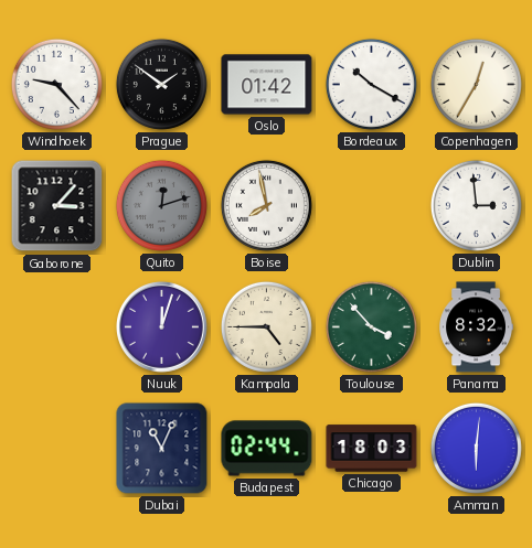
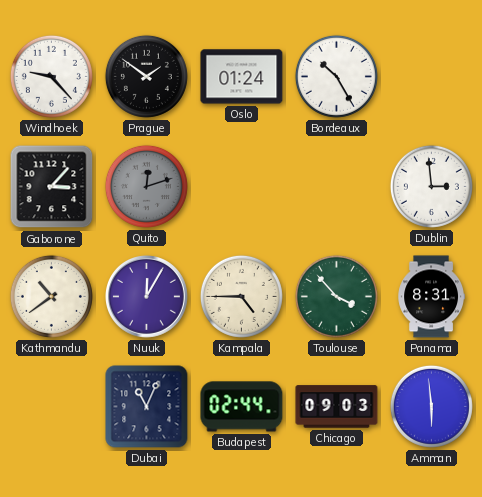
Oslo: 01:42 -> 01:24 (242, 77)
Bordeaux: 10:20 -> 10:25 (336, 76)
Copenhagen: 12:35 -> none (476, 84)
Boise: 7:58 -> none (266, 205)
Kathmandu: none -> 10:39 (51, 296)
Nuuk: 12:03 -> 12:05 (147, 297)
Panama: 8:32 -> 8:31 (431, 297)
Chicago: 18:03 -> 09:03 (337, 407)
Amman: 6:01 -> 5:59 (431, 406)
